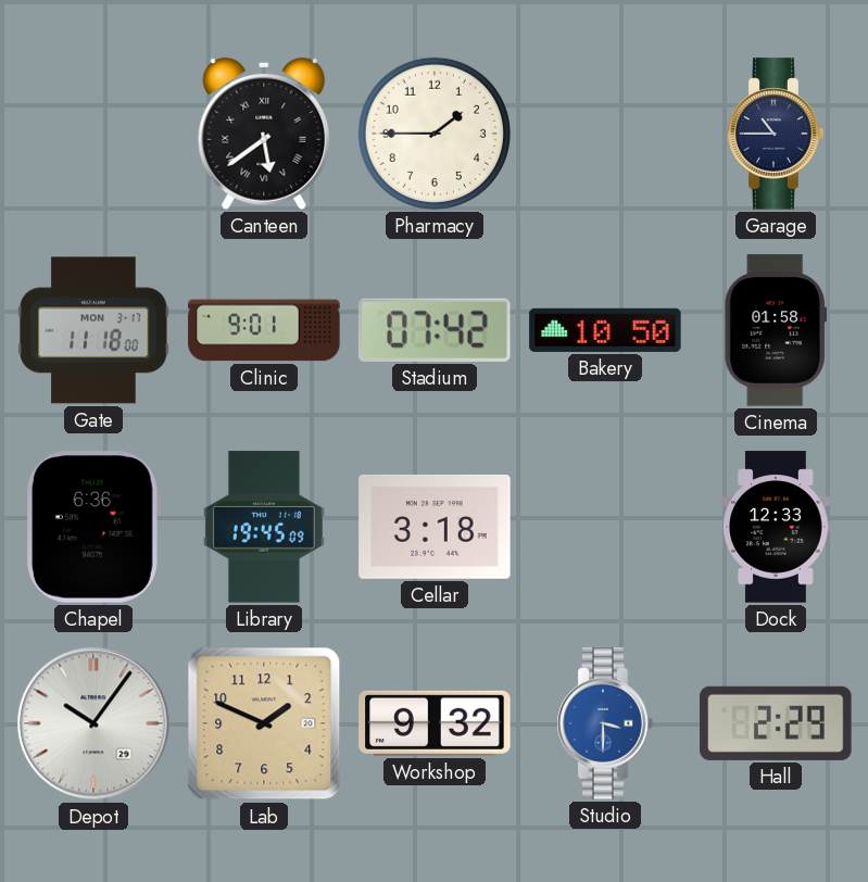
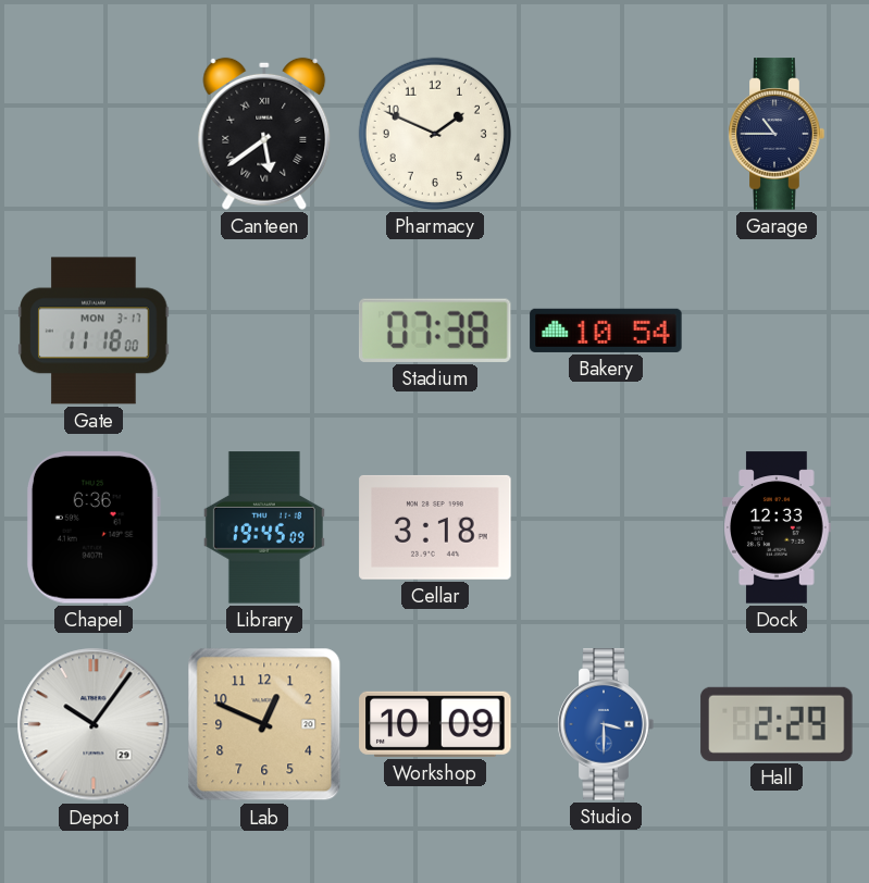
Pharmacy: 1:45 -> 1:49 (435, 134)
Clinic: 9:01 -> none (264, 330)
Stadium: 07:42 -> 07:38 (435, 331)
Bakery: 10:50 -> 10:54 (606, 331)
Cinema: 01:58 -> none (776, 330)
Lab: 1:49 -> 12:49 (264, 724)
Workshop: 9:32 -> 10:09 (435, 724)
